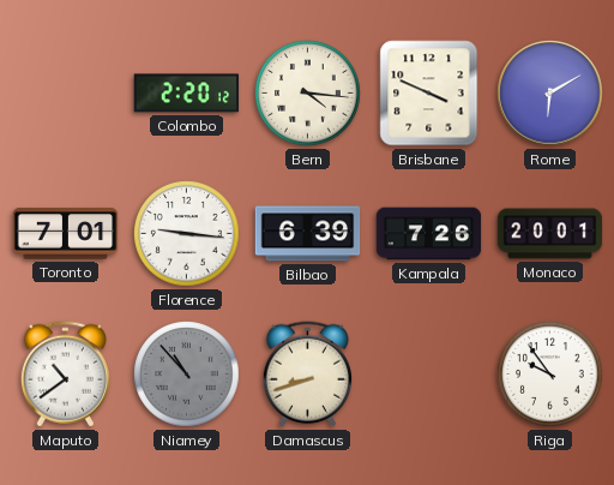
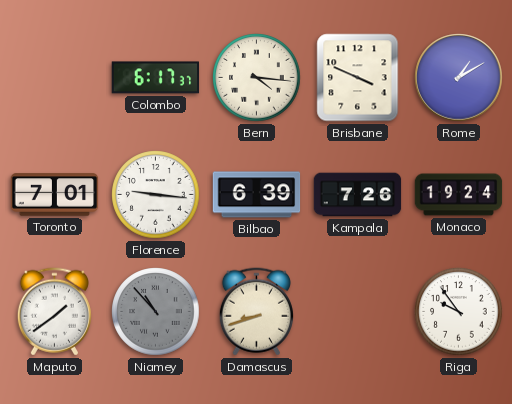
Colombo: 2:20 -> 6:17 (156, 78)
Rome: 6:10 -> 1:10 (459, 78)
Monaco: 20:01 -> 19:24 (459, 195)
Maputo: 10:39 -> 1:39 (54, 312)
